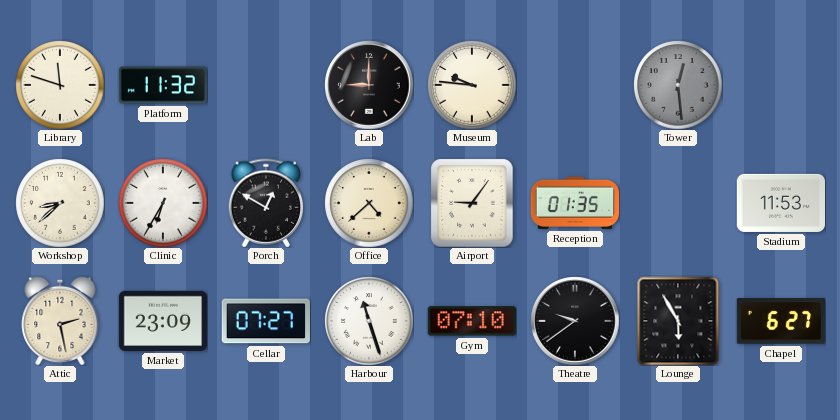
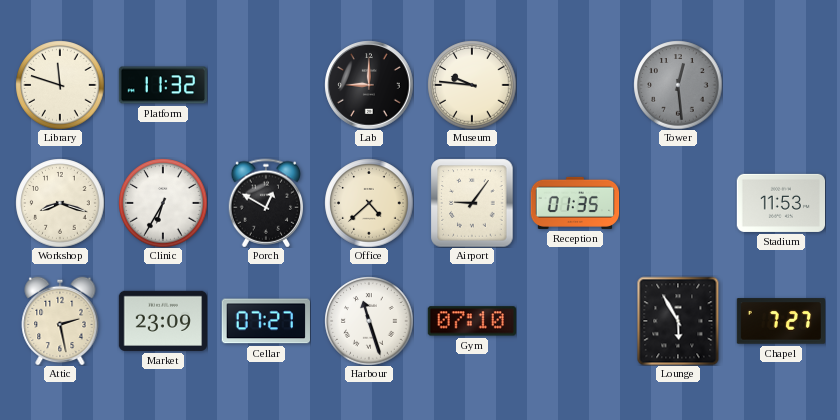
Workshop: 8:38 -> 8:18 (60, 203)
Theatre: 9:39 -> none (575, 321)
Chapel: 6:27 -> 7:27 (780, 321)
